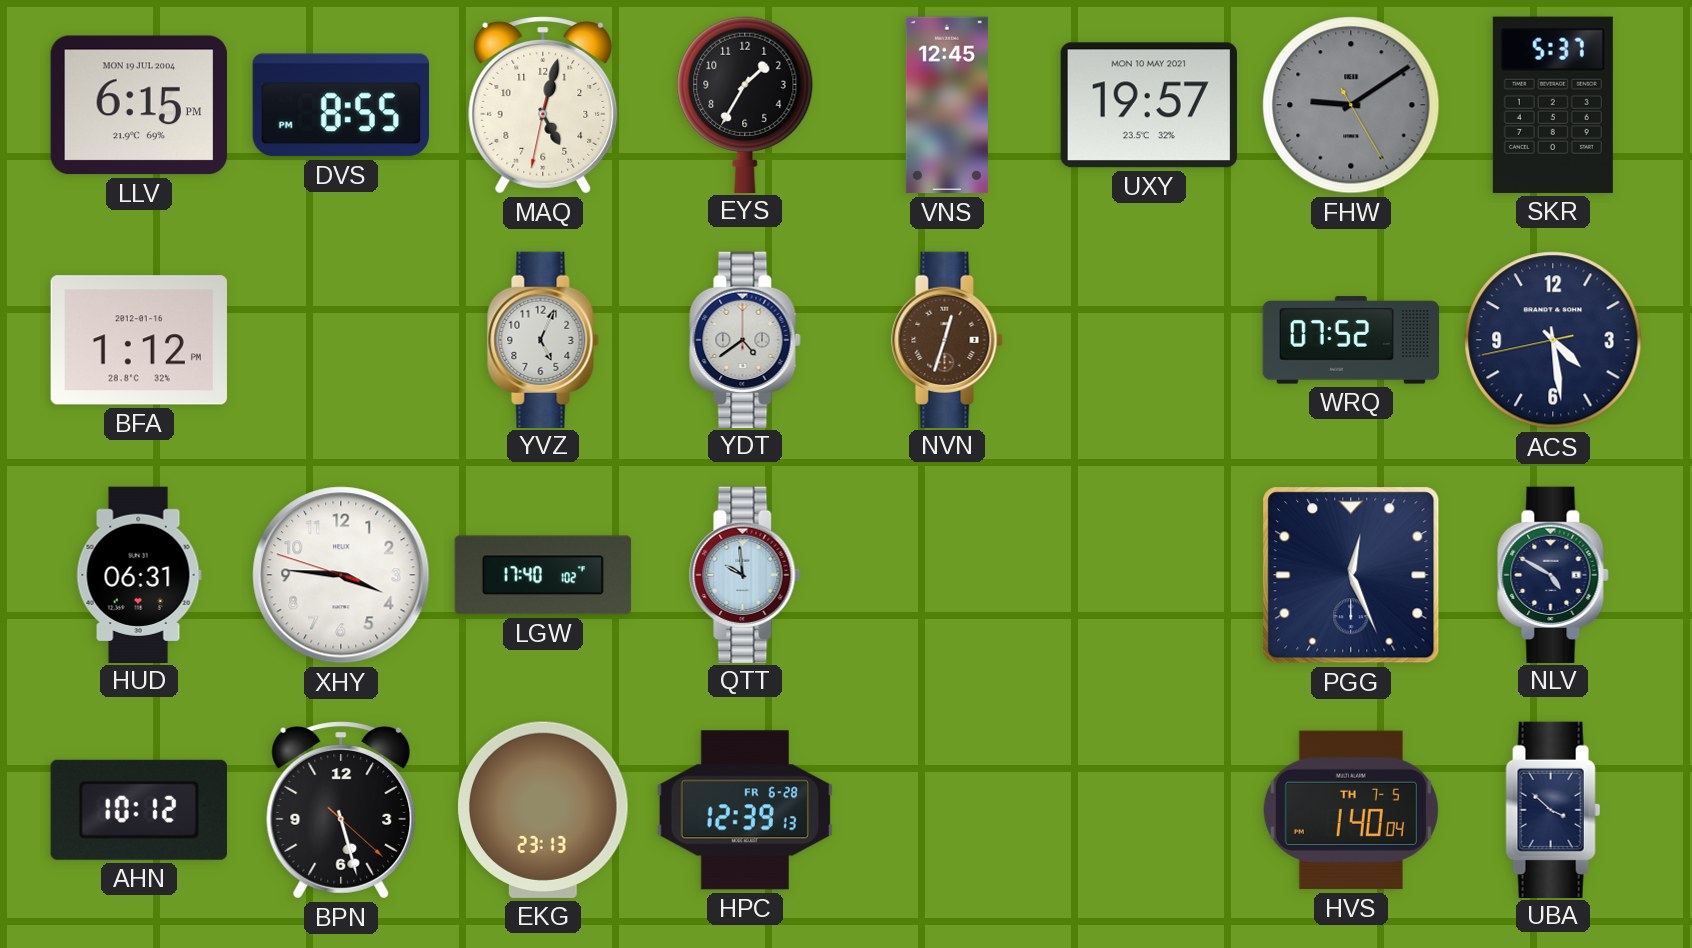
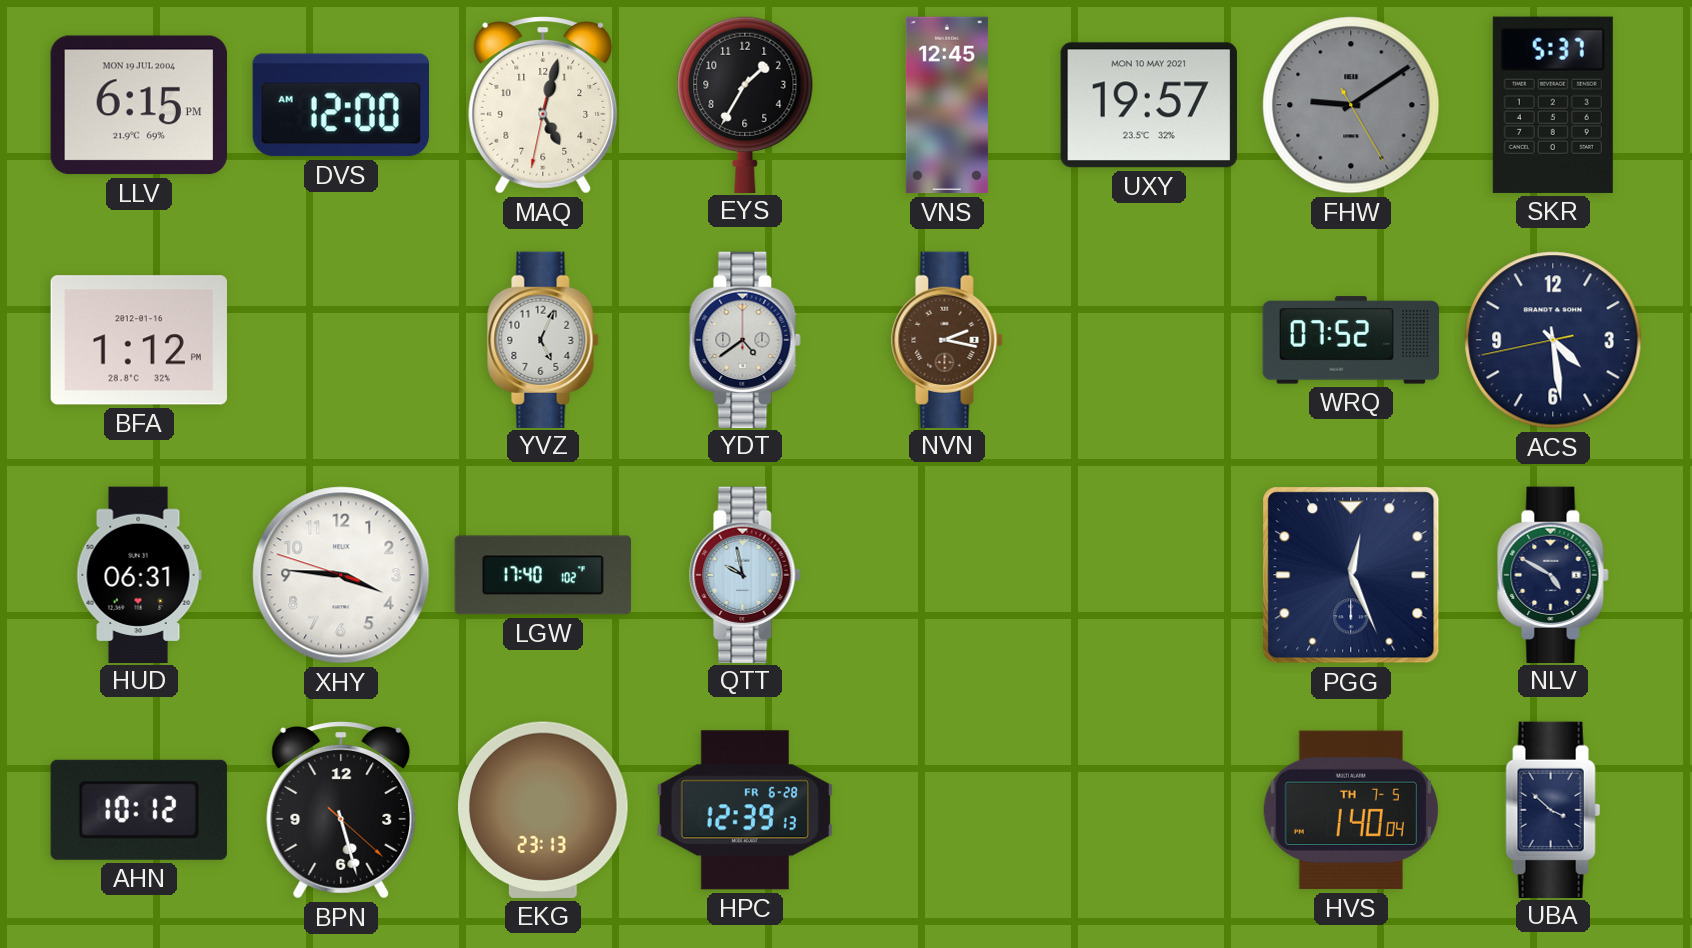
DVS: 8:55 -> 12:00 (341, 105)
NVN: 12:33 -> 2:17 (947, 339)
QTT: 9:59 -> 9:58 (745, 574)
